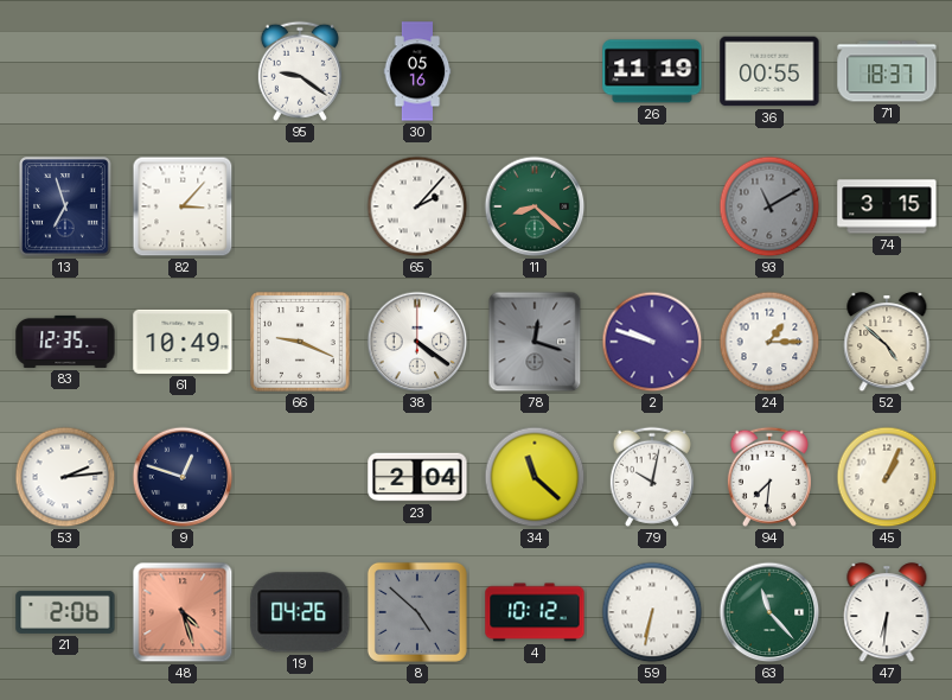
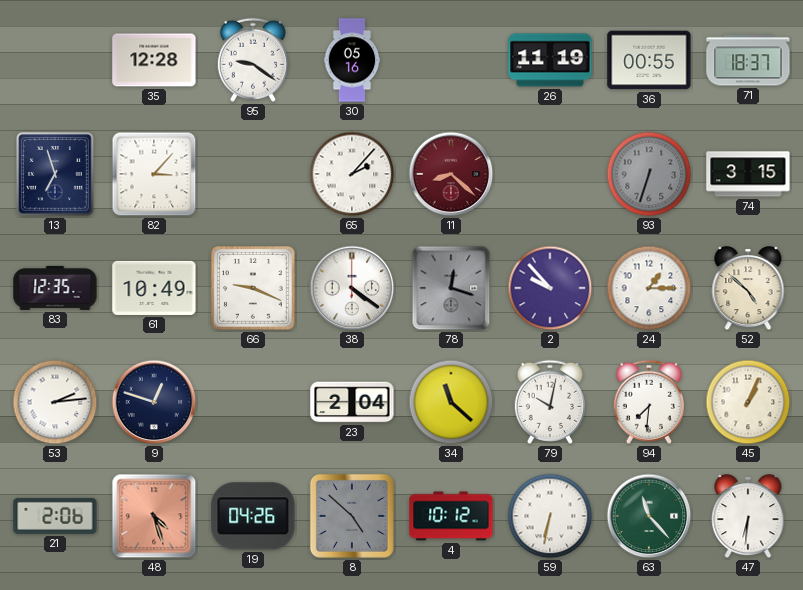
35: none -> 12:28 (154, 60)
11 dial: green -> burgundy (451, 174)
93: 11:10 -> 6:33 (649, 174)
2: 9:48 -> 9:53 (550, 288)
